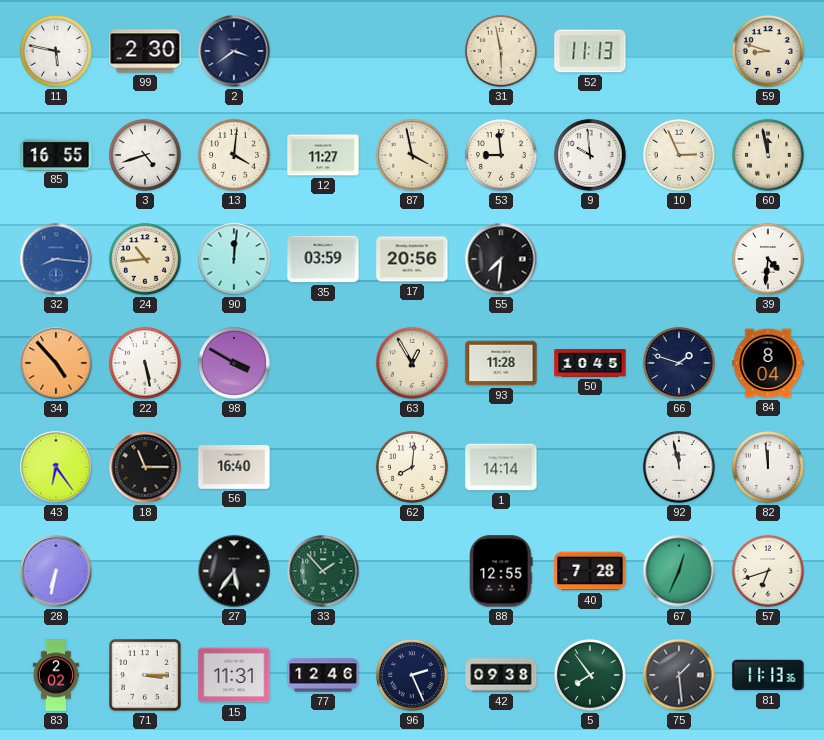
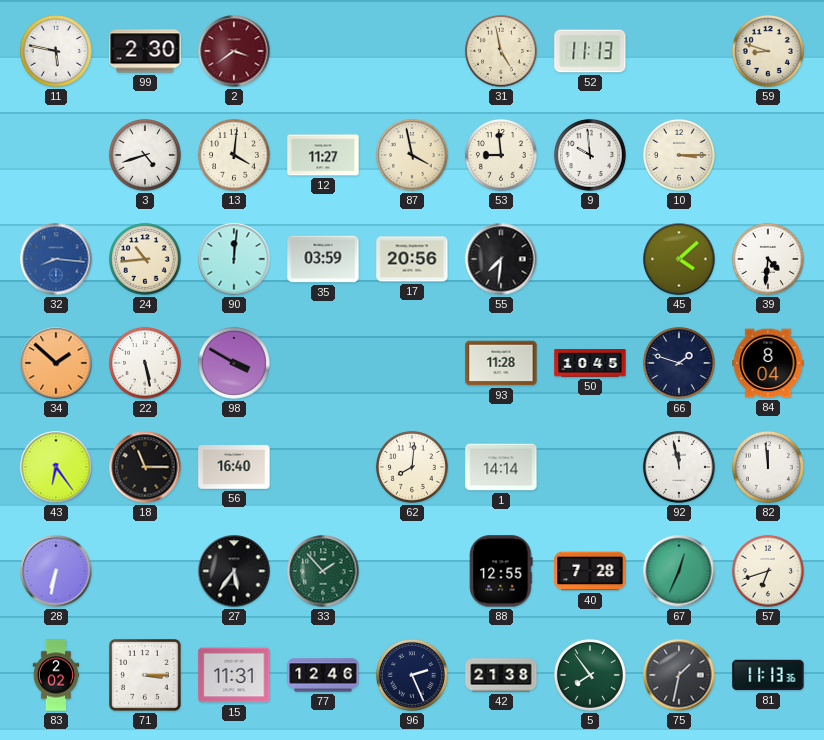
2 dial: navy -> burgundy (234, 51)
31: 5:58 -> 4:58 (501, 51)
85: 16:55 -> none (56, 154)
10: 2:56 -> 3:15 (679, 155)
60: 11:58 -> none (768, 155)
45: none -> 4:08 (679, 259)
34: 4:53 -> 1:52 (56, 363)
63: 12:55 -> none (412, 363)
42: 09:38 -> 21:38 (501, 675)
75: 1:29 -> 1:32 (679, 675)
